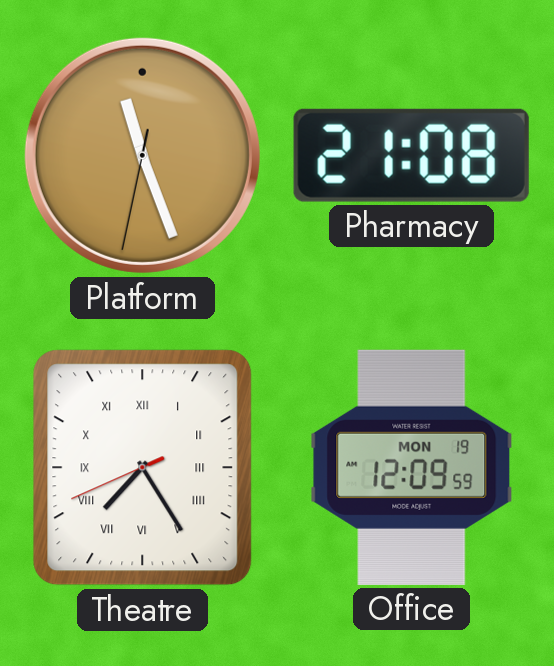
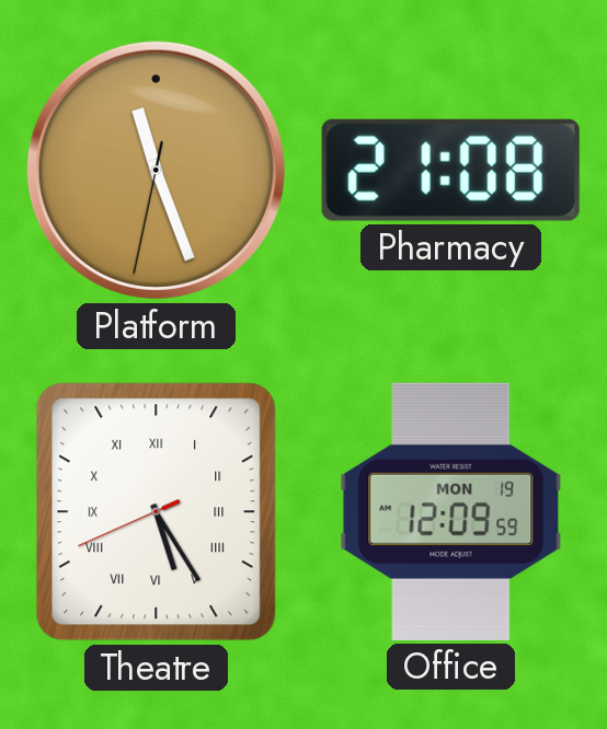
Theatre: 7:24 -> 5:24 (157, 512)
